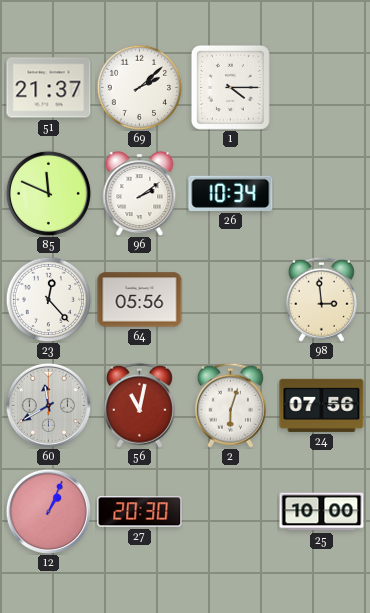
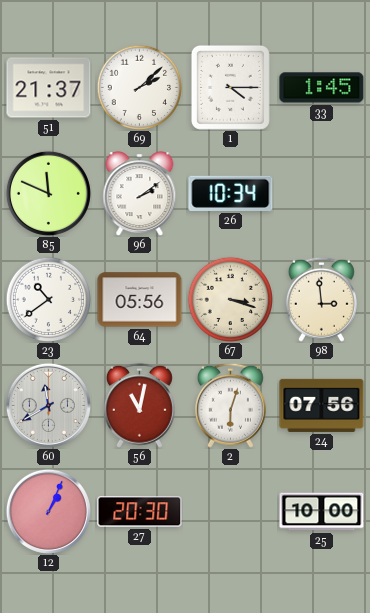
33: none -> 1:45 (322, 88)
23: 12:23 -> 10:39 (48, 299)
67: none -> 3:18 (230, 299)
